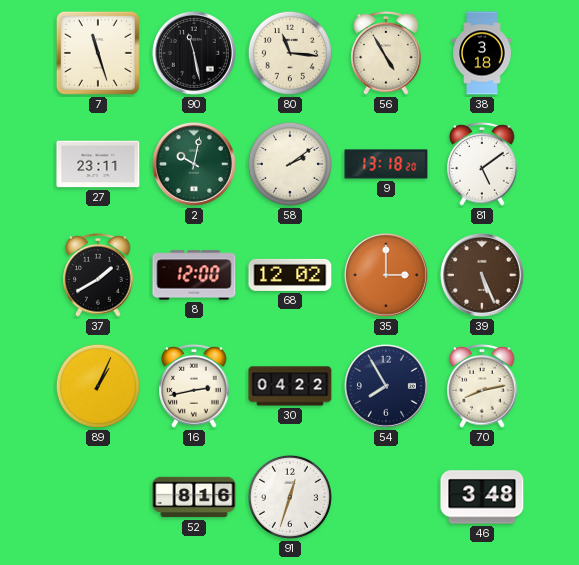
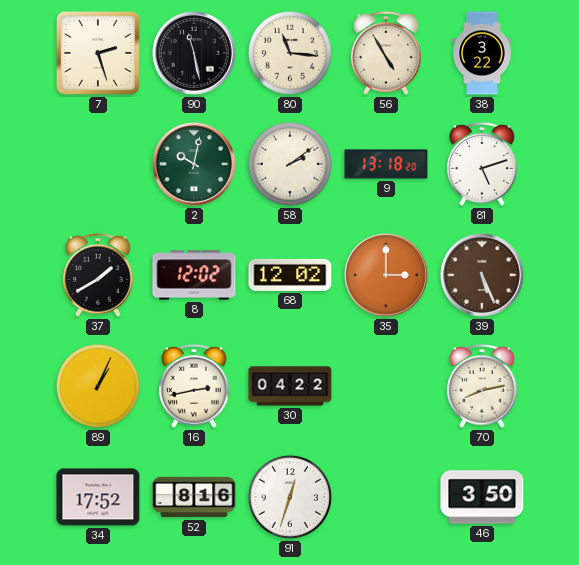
7: 11:27 -> 2:27 (98, 53)
38: 3:18 -> 3:22 (482, 53)
27: 23:11 -> none (98, 164)
81: 5:09 -> 5:12 (482, 165)
8: 12:00 -> 12:02 (194, 275)
54: 7:55 -> none (386, 386)
34: none -> 17:52 (98, 497)
46: 3:48 -> 3:50 (482, 497)
